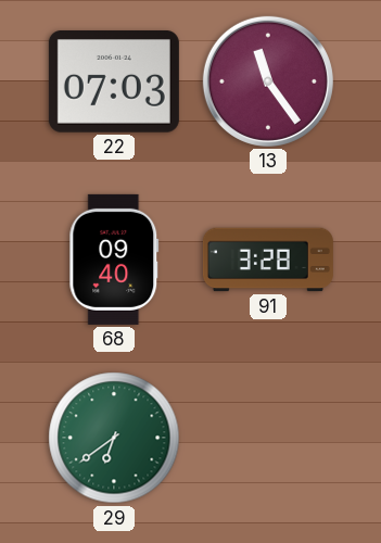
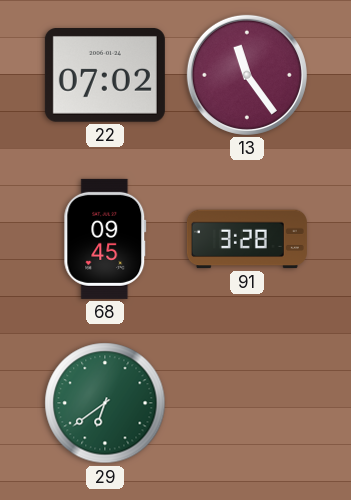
22: 07:03 -> 07:02 (105, 76)
68: 09:40 -> 09:45 (105, 239)
